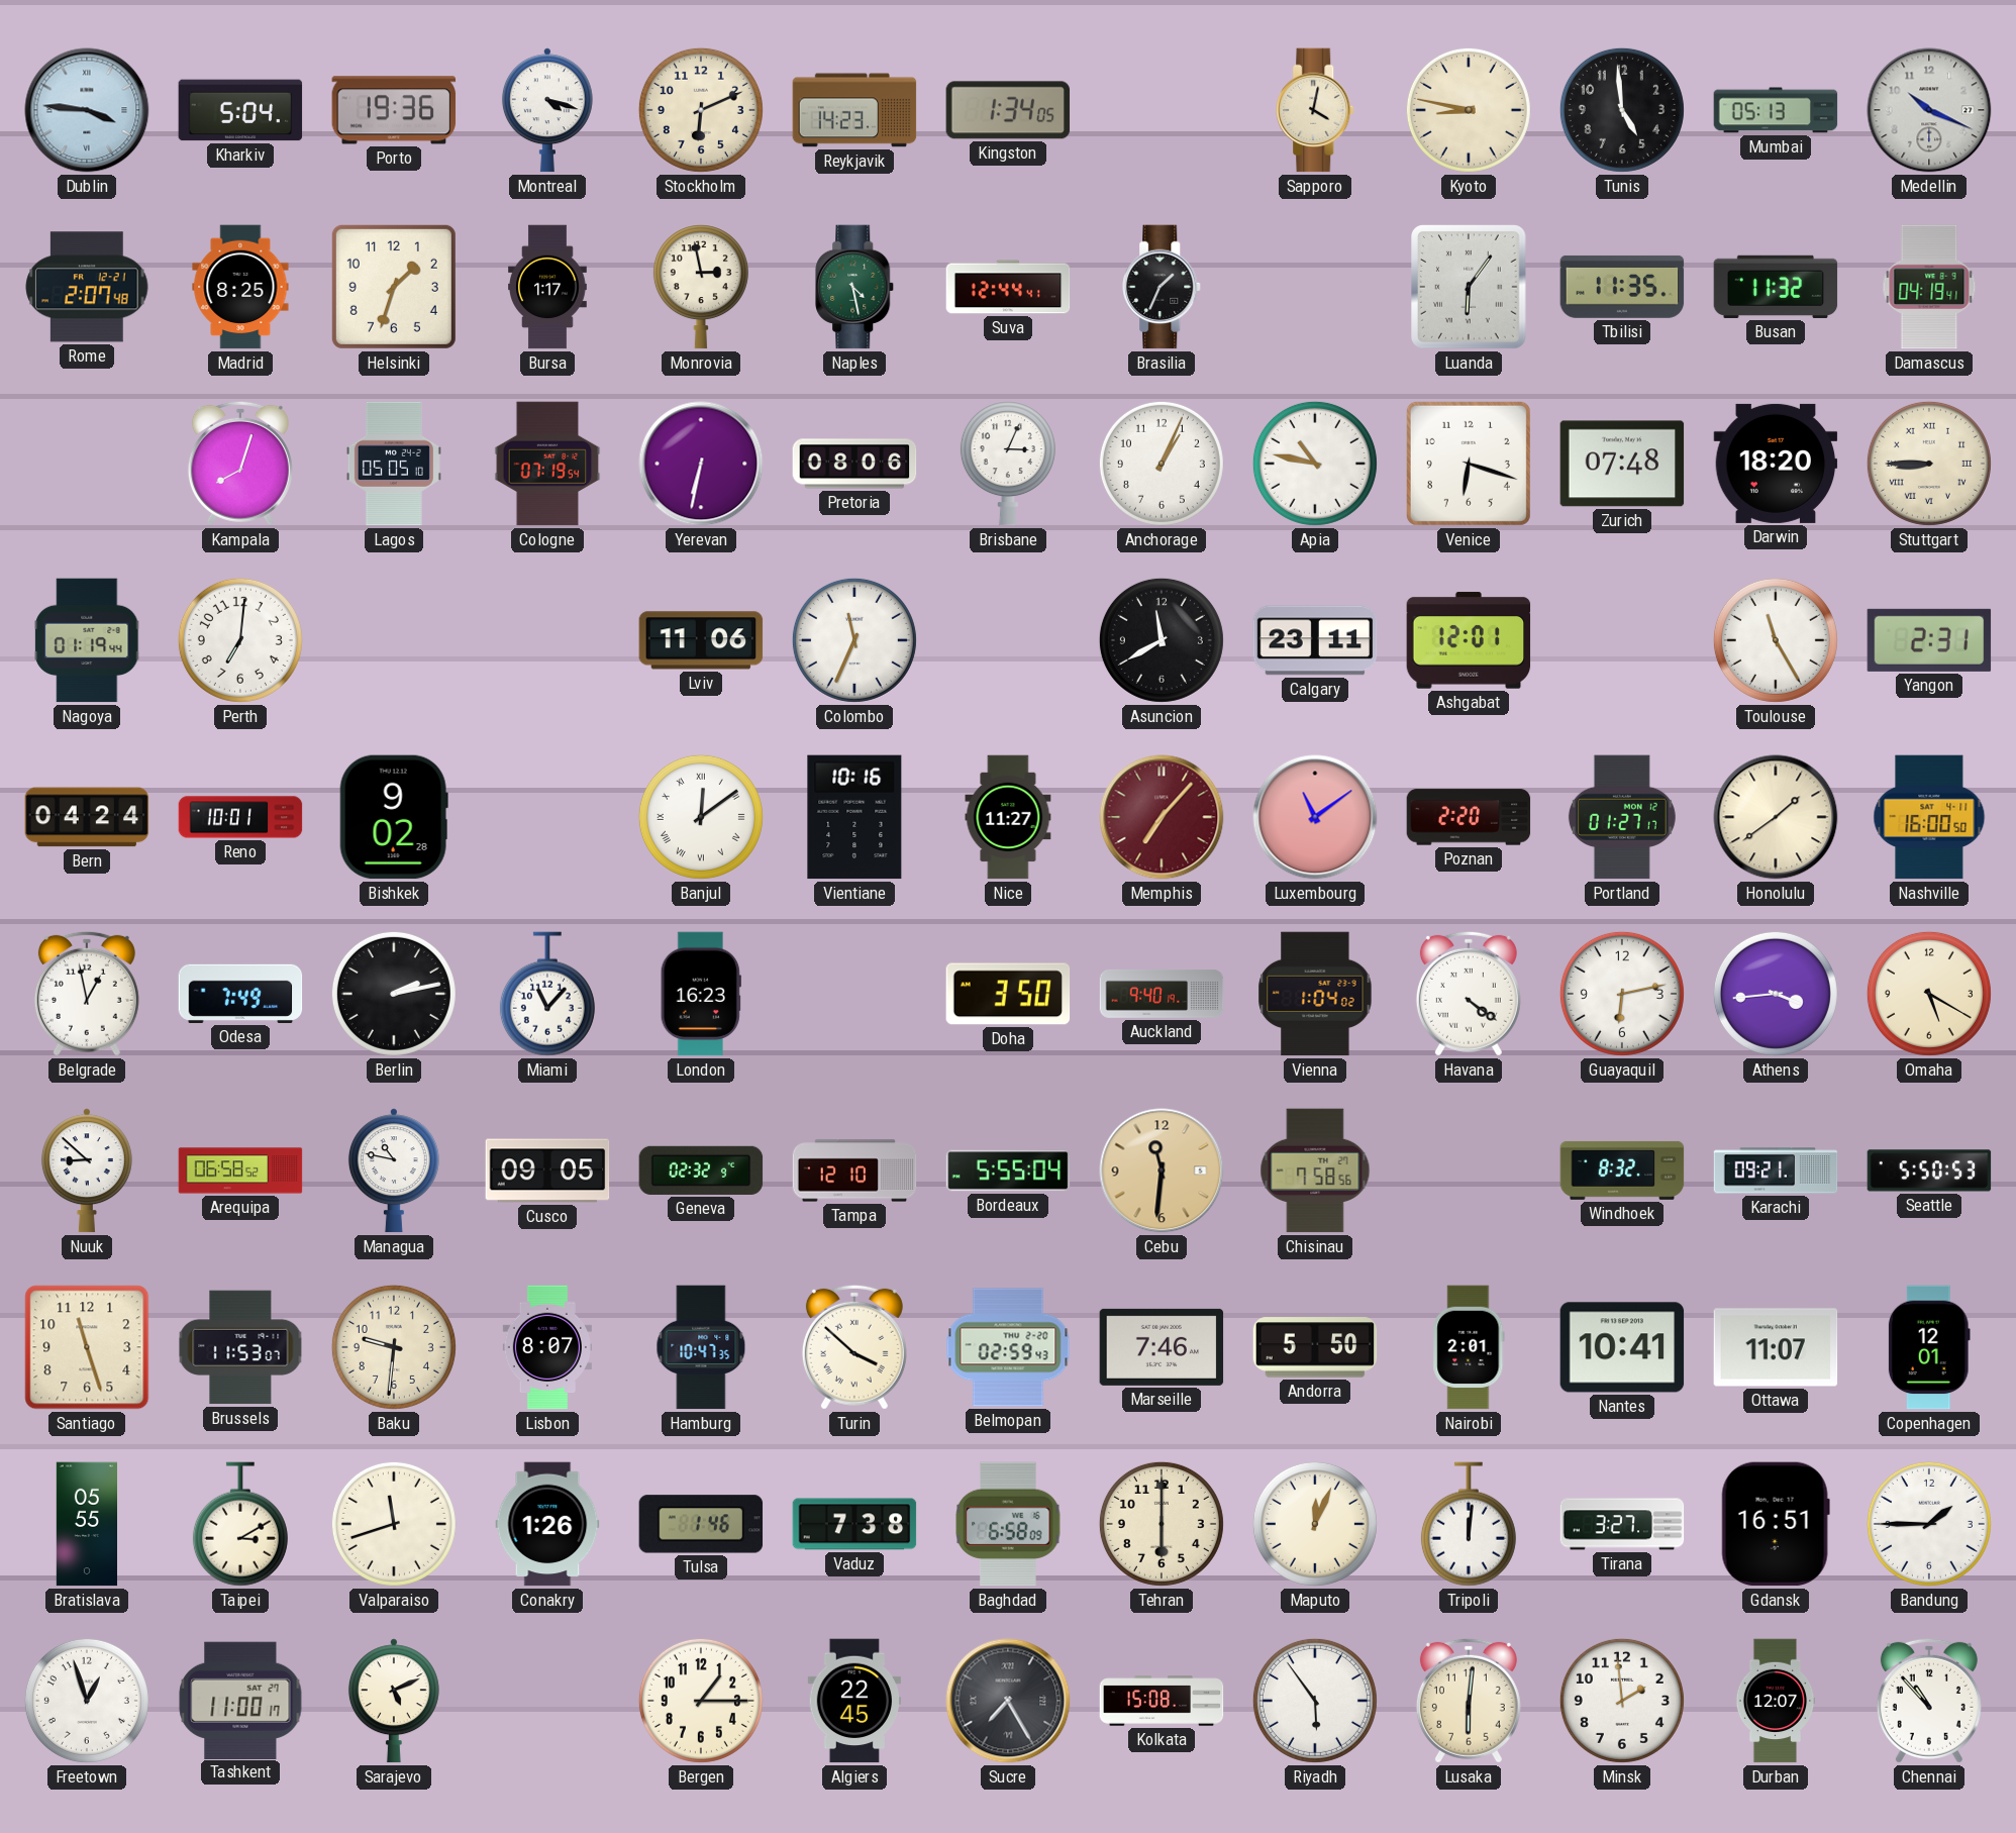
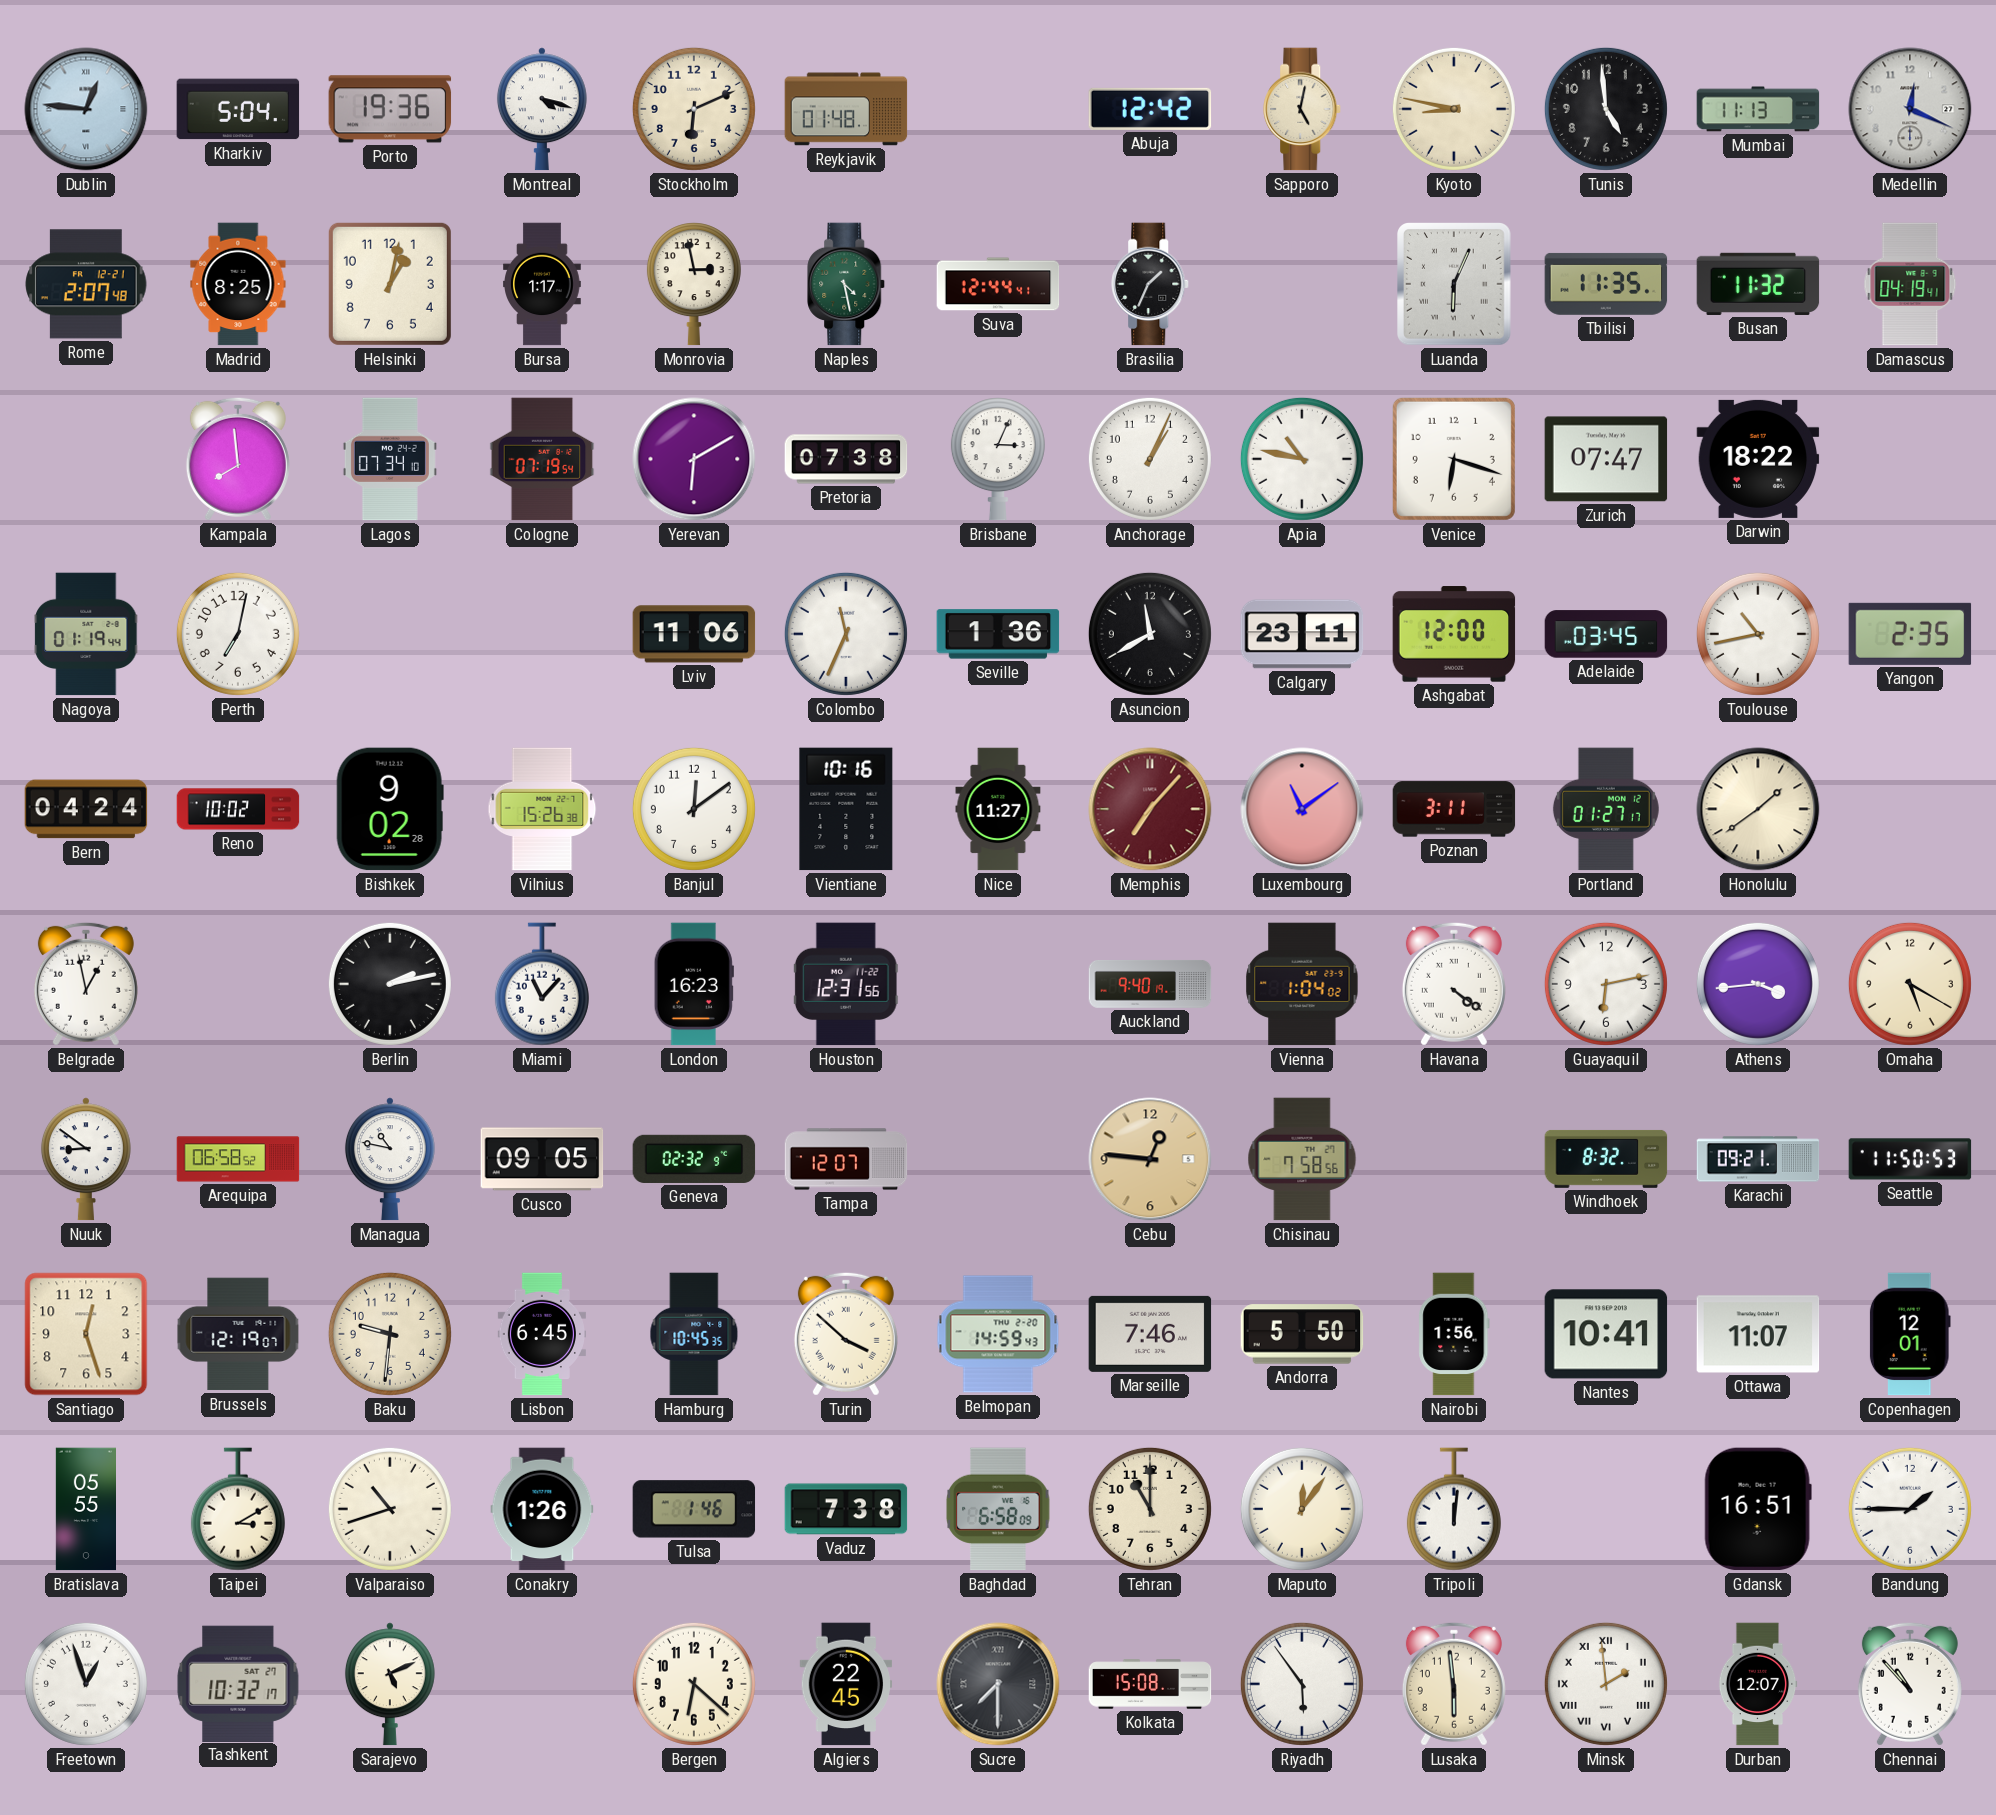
Dublin: 3:46 -> 12:46 (86, 109)
Reykjavik: 14:23 -> 01:48 (846, 109)
Kingston: 1:34 -> none (1008, 110)
Abuja: none -> 12:42 (1150, 109)
Sapporo: 4:02 -> 5:02 (1303, 109)
Mumbai: 05:13 -> 11:13 (1758, 109)
Medellin: 10:19 -> 12:19 (1910, 109)
Helsinki: 1:33 -> 1:02 (390, 284)
Luanda: 6:06 -> 6:04 (1455, 285)
Kampala: 8:03 -> 7:59 (238, 459)
Lagos: 05:05 -> 07:34 (390, 459)
Yerevan: 6:32 -> 6:10 (694, 459)
Pretoria: 08:06 -> 07:38 (846, 459)
Zurich: 07:48 -> 07:47 (1606, 459)
Darwin: 18:20 -> 18:22 (1758, 459)
Stuttgart: 8:45 -> none (1929, 464)
Perth: 7:01 -> 7:02 (238, 634)
Seville: none -> 1:36 (998, 634)
Ashgabat: 12:01 -> 12:00 (1454, 634)
Adelaide: none -> 03:45 (1606, 634)
Toulouse: 11:25 -> 10:43 (1758, 634)
Yangon: 2:31 -> 2:35 (1910, 634)
Reno: 10:01 -> 10:02 (238, 809)
Vilnius: none -> 15:26 (542, 809)
Banjul numerals: Roman -> Arabic (694, 809)
Poznan: 2:20 -> 3:11 (1454, 809)
Nashville: 16:00 -> none (1929, 817)
Odesa: 7:49 -> none (240, 994)
Houston: none -> 12:31 (846, 984)
Doha: 3:50 -> none (1008, 994)
Nuuk: 8:52 -> 8:51 (86, 1159)
Tampa: 12:10 -> 12:07 (846, 1159)
Bordeaux: 5:55 -> none (1008, 1170)
Cebu: 11:31 -> 12:46 (1150, 1159)
Seattle: 5:50 -> 11:50 (1910, 1159)
Santiago: 11:27 -> 12:27 (86, 1334)
Brussels: 11:53 -> 12:19 (238, 1334)
Lisbon: 8:07 -> 6:45 (541, 1334)
Hamburg: 10:47 -> 10:45 (694, 1334)
Belmopan: 02:59 -> 14:59 (998, 1334)
Nairobi: 2:01 -> 1:56 (1454, 1334)
Valparaiso: 11:42 -> 10:42 (390, 1509)
Tehran: 6:00 -> 11:00 (1150, 1509)
Maputo: 12:04 -> 12:06 (1302, 1509)
Tirana: 3:27 -> none (1622, 1524)
Tashkent: 11:00 -> 10:32 (238, 1683)
Bergen: 1:15 -> 6:22 (694, 1684)
Sucre: 7:25 -> 7:30 (998, 1684)
Lusaka: 6:01 -> 5:59 (1454, 1684)
Minsk numerals: Arabic -> Roman (1606, 1684)
